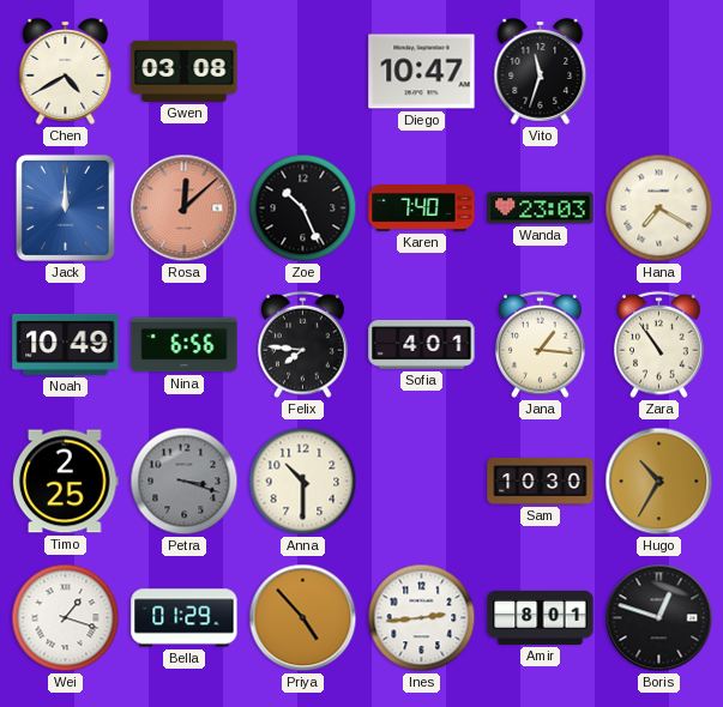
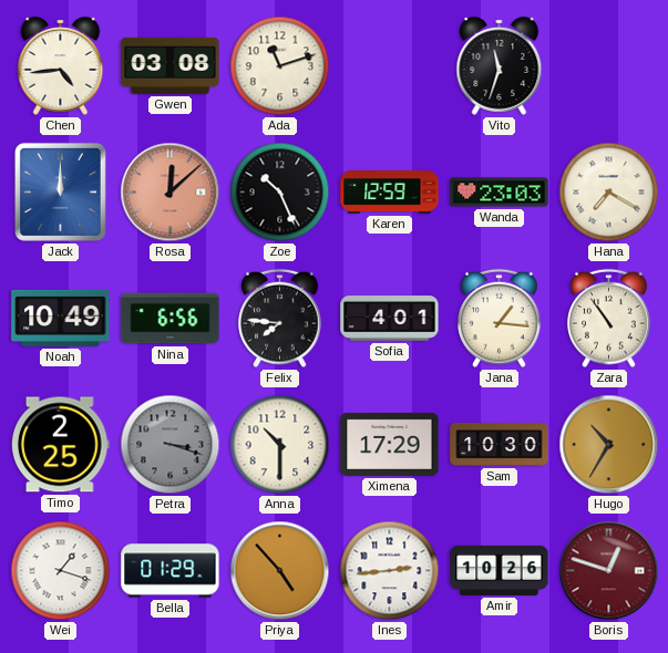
Chen: 4:40 -> 4:44 (61, 65)
Ada: none -> 11:12 (280, 66)
Diego: 10:47 -> none (422, 72)
Karen: 7:40 -> 12:59 (390, 193)
Ximena: none -> 17:29 (390, 444)
Amir: 8:01 -> 10:26 (500, 570)
Boris dial: black -> burgundy (609, 571)
